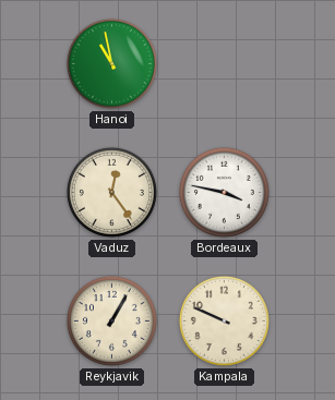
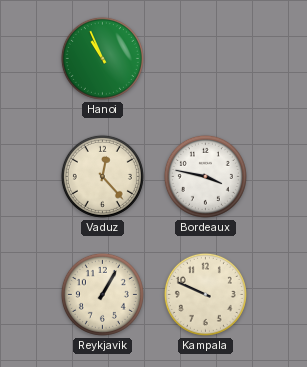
Hanoi: 10:58 -> 10:56 (102, 58)
Vaduz: 12:24 -> 12:23 (102, 176)
